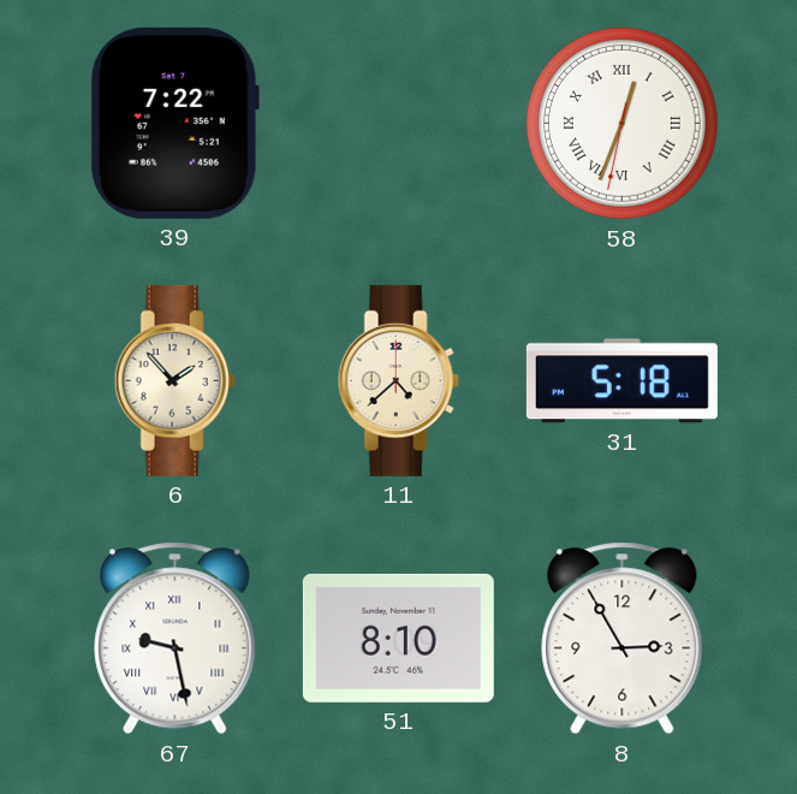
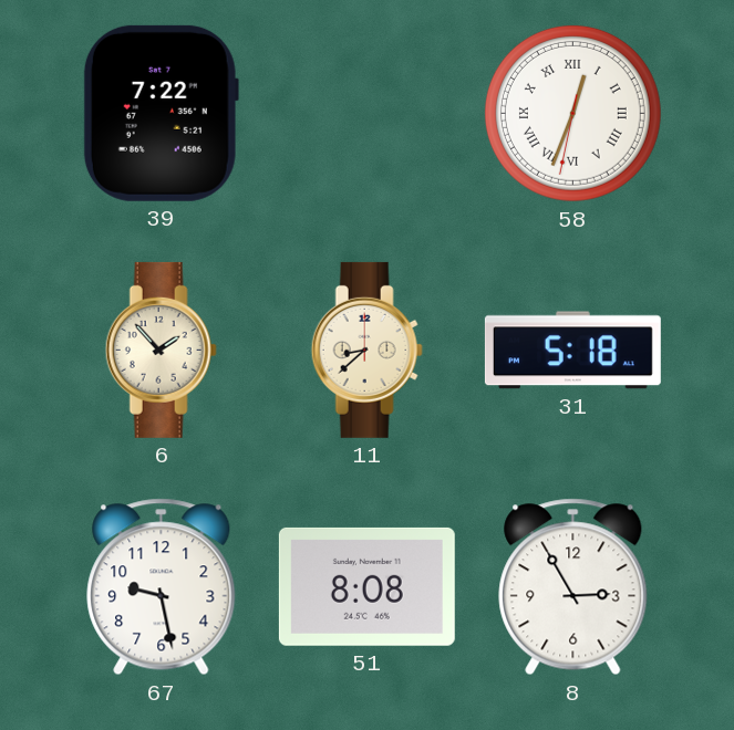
11: 4:38 -> 8:38 (366, 350)
67 numerals: Roman -> Arabic (162, 587)
51: 8:10 -> 8:08 (366, 586)
